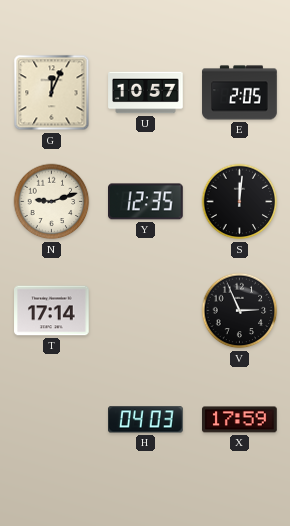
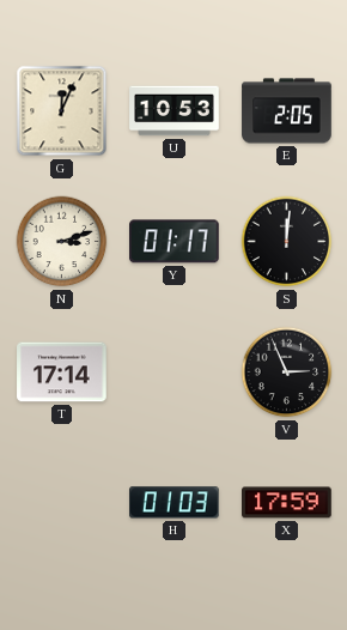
U: 10:57 -> 10:53 (175, 111)
N: 9:12 -> 3:12 (62, 242)
Y: 12:35 -> 01:17 (175, 242)
H: 04:03 -> 01:03 (175, 503)
